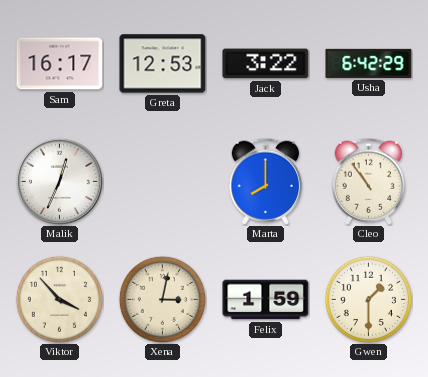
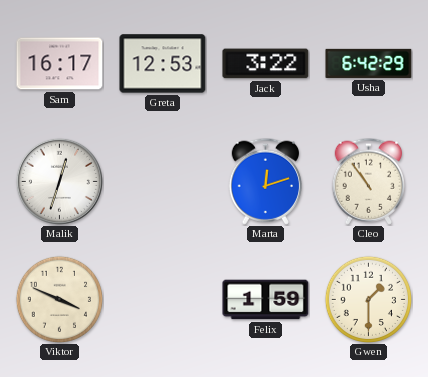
Malik: 12:34 -> 12:33 (59, 181)
Marta: 8:00 -> 12:12 (265, 181)
Viktor: 3:53 -> 3:49 (59, 299)
Xena: 3:02 -> none (162, 299)
